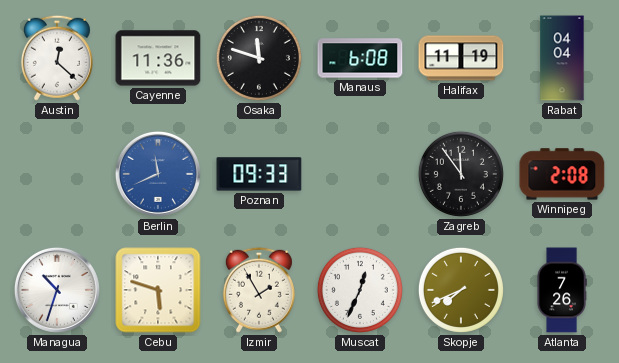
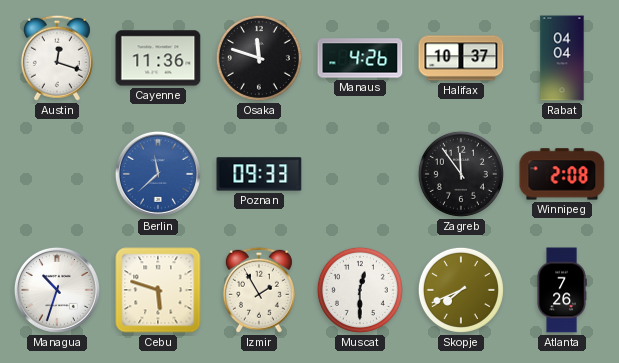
Austin: 12:22 -> 12:18 (57, 58)
Manaus: 6:08 -> 4:26 (360, 58)
Halifax: 11:19 -> 10:37 (461, 58)
Berlin: 11:41 -> 11:38 (158, 174)
Muscat: 12:34 -> 12:30 (360, 290)
